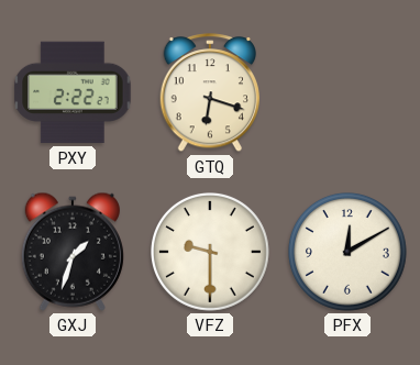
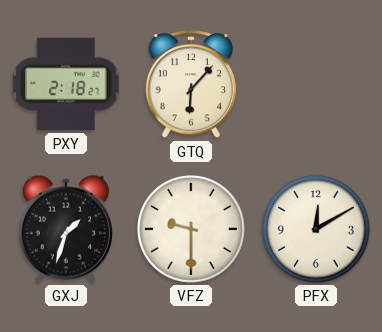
PXY: 2:22 -> 2:18 (66, 84)
GTQ: 6:18 -> 6:07 (191, 85)
